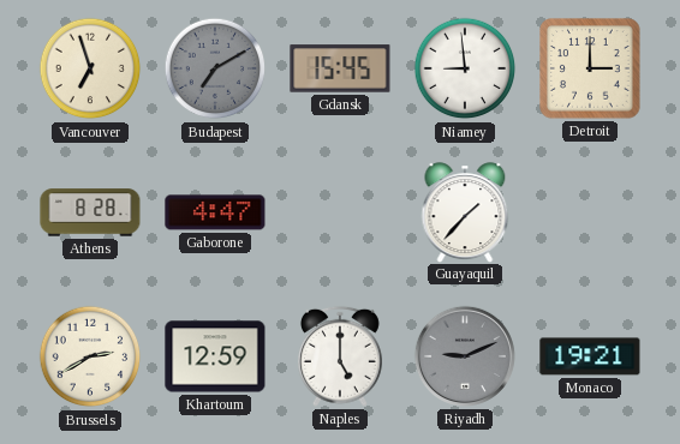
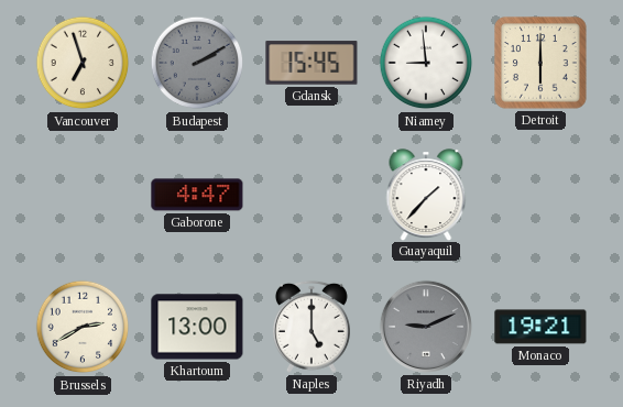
Budapest: 7:10 -> 2:10 (197, 63)
Detroit: 3:00 -> 6:00 (540, 63)
Athens: 8:28 -> none (90, 212)
Khartoum: 12:59 -> 13:00 (197, 327)
